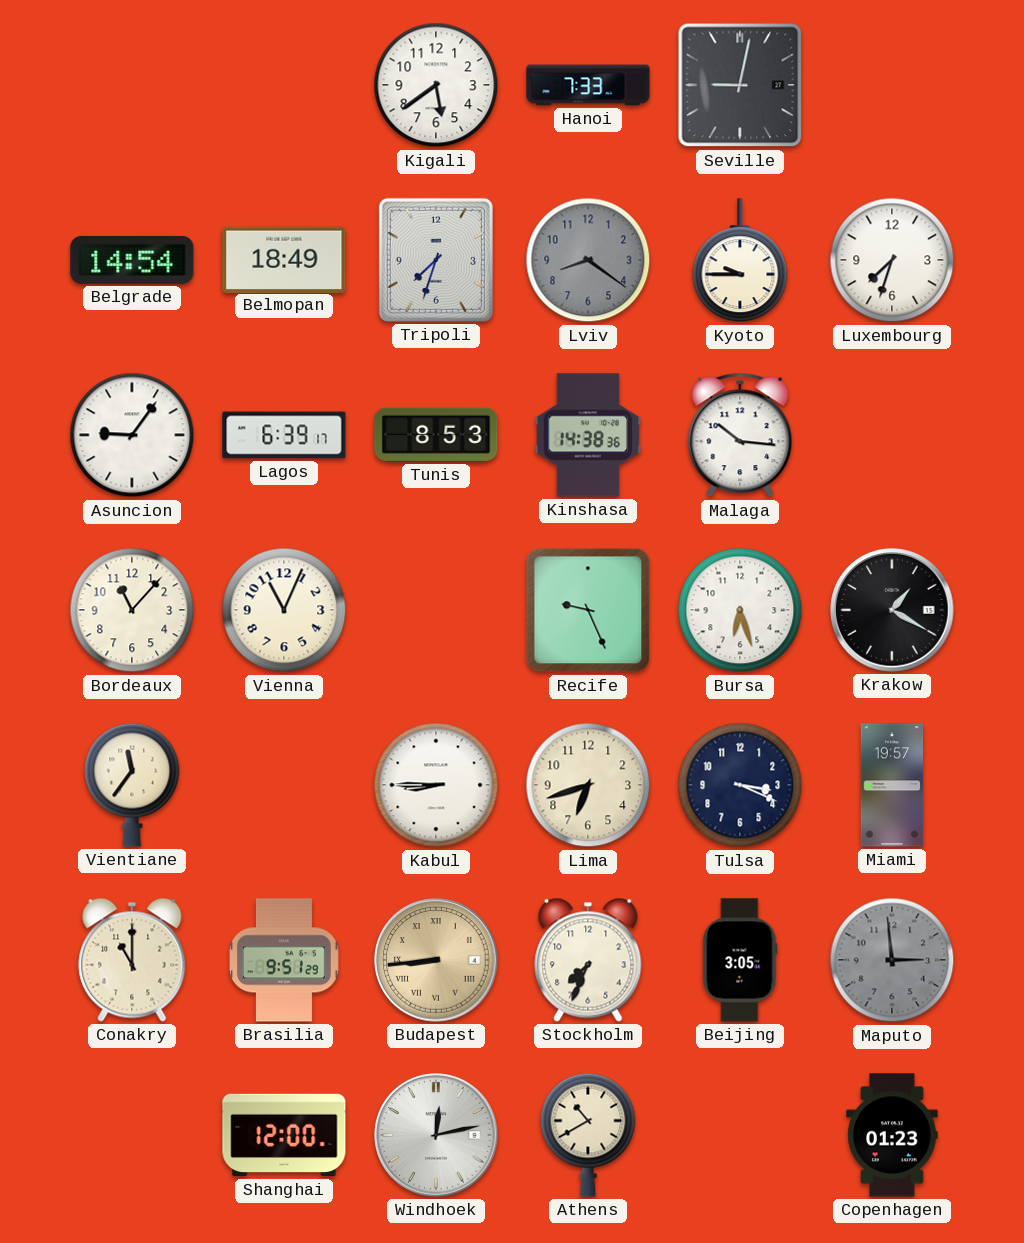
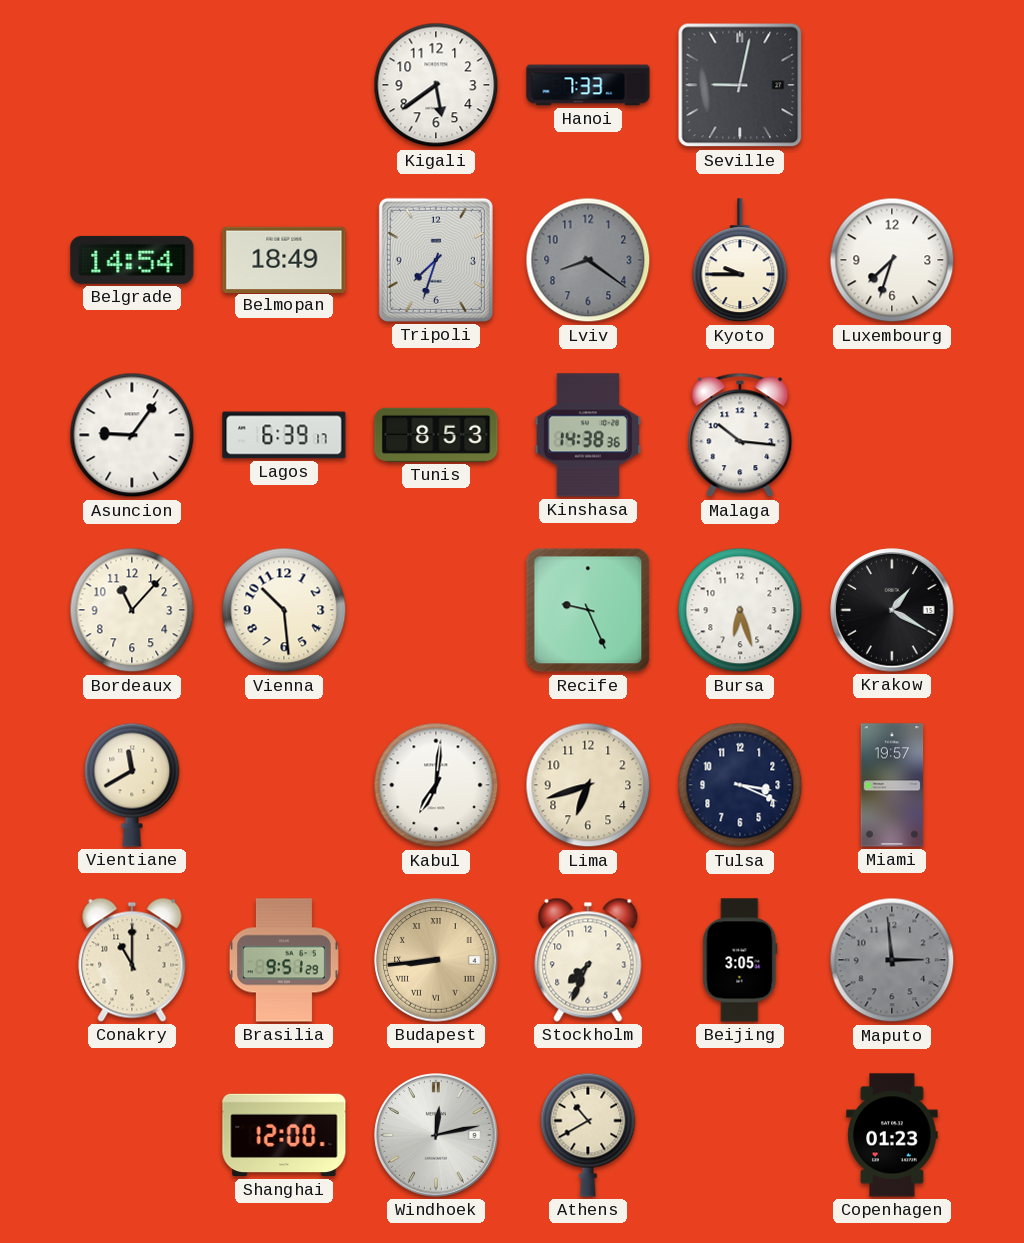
Vienna: 11:04 -> 10:29 (284, 610)
Vientiane: 11:36 -> 11:40 (132, 785)
Kabul: 8:45 -> 7:01 (436, 785)
